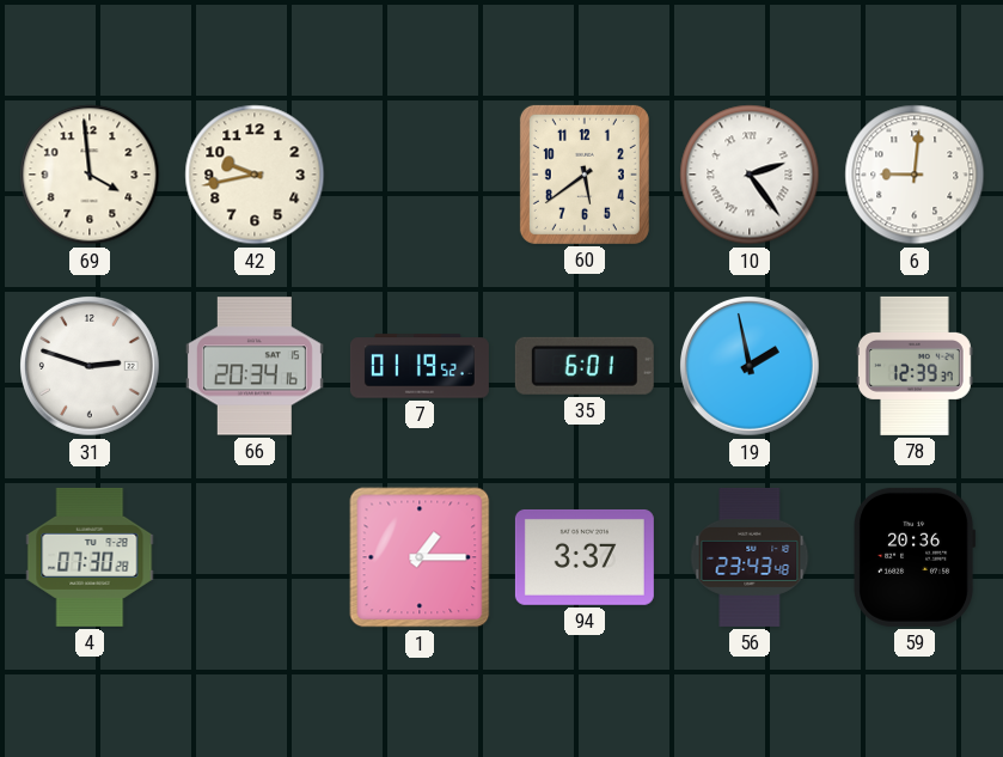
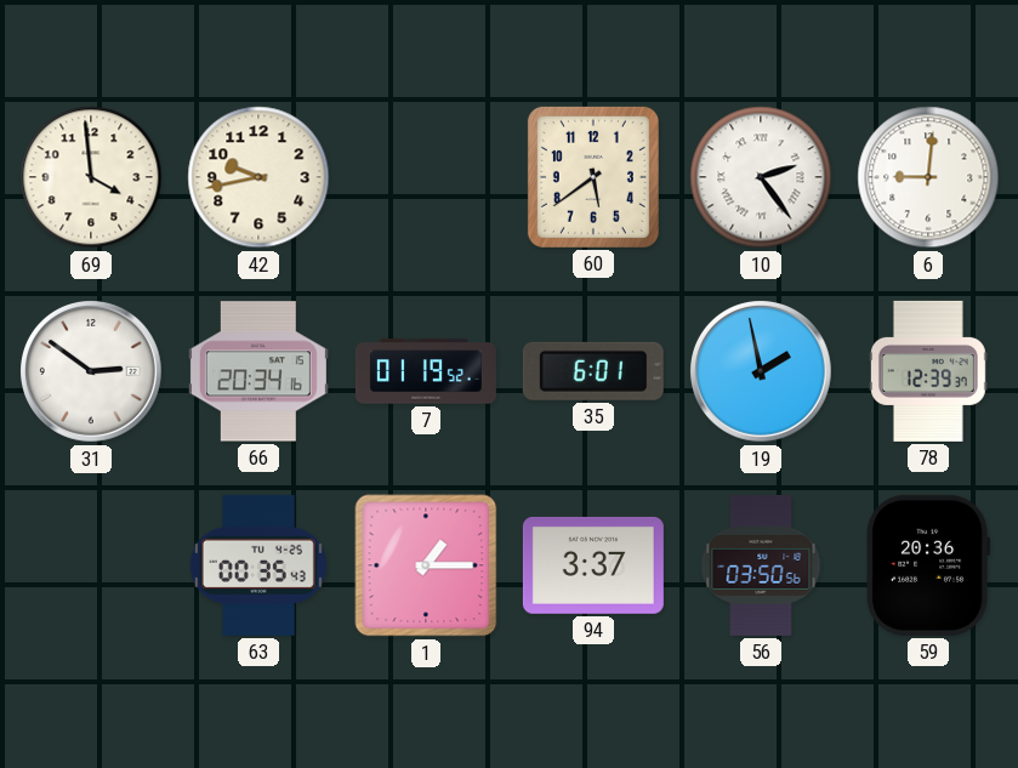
31: 2:48 -> 2:51 (92, 372)
4: 07:30 -> none (90, 557)
63: none -> 00:35 (258, 565)
56: 23:43 -> 03:50 (761, 565)
